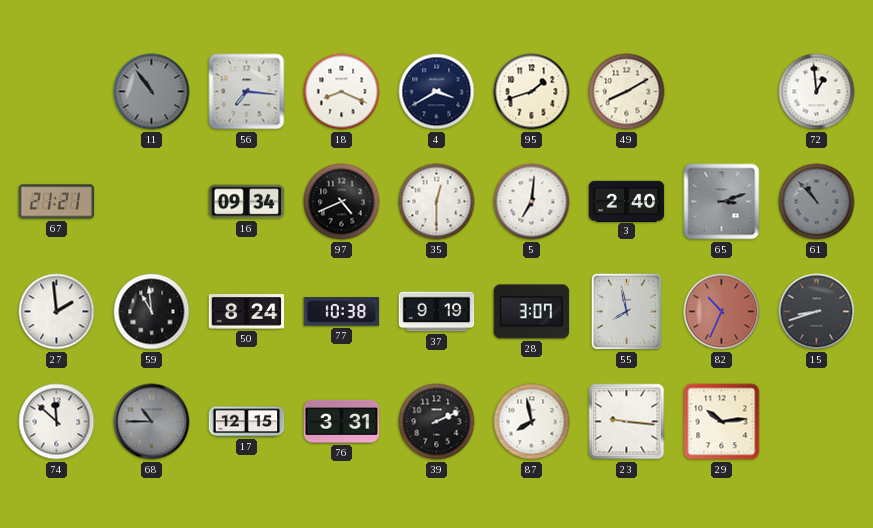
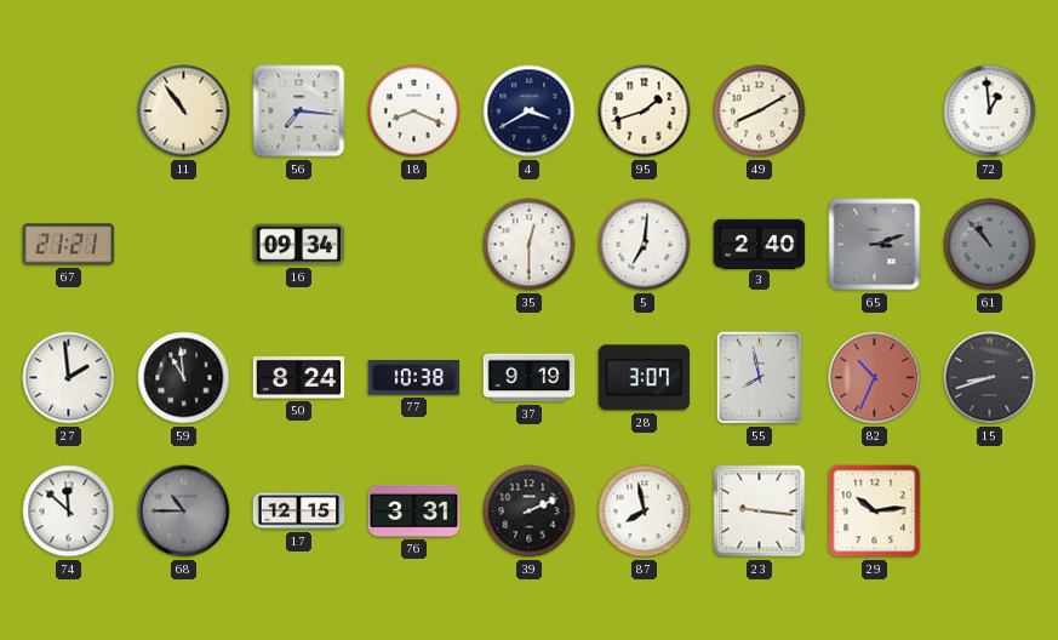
11 dial: grey -> cream (184, 112)
97: 4:41 -> none (342, 202)
